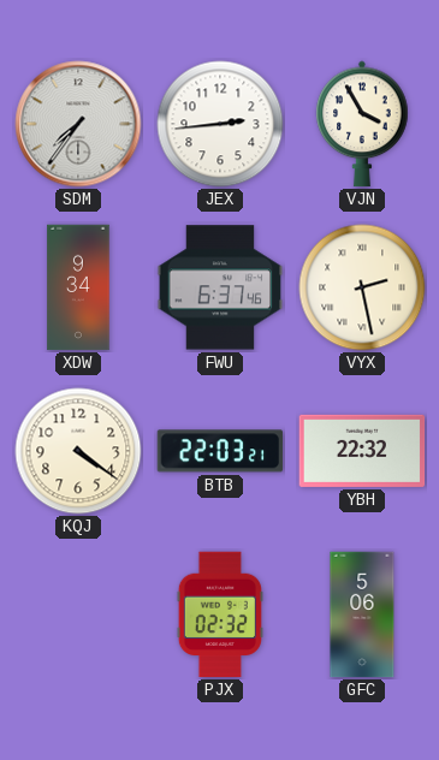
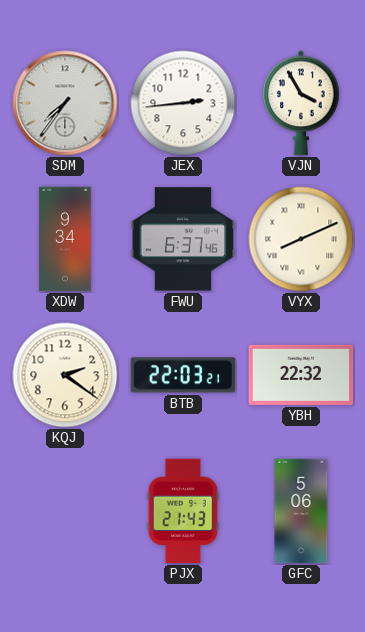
VYX: 2:28 -> 8:11 (301, 239)
KQJ: 4:21 -> 2:21 (65, 375)
PJX: 02:32 -> 21:43 (183, 511)
